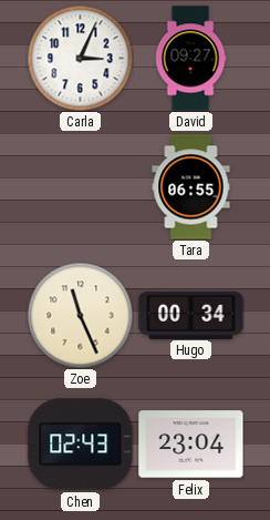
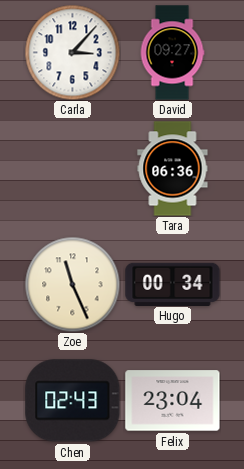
Carla: 3:04 -> 3:07 (72, 52)
Tara: 06:55 -> 06:36 (173, 169)
